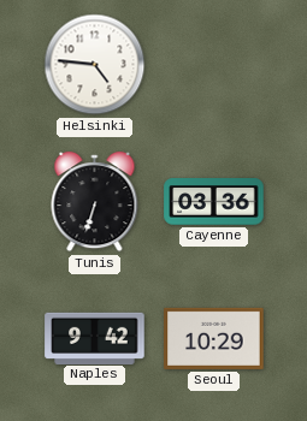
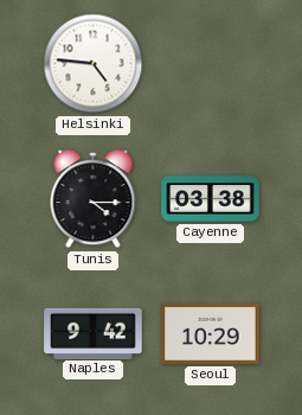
Tunis: 6:33 -> 4:15 (94, 199)
Cayenne: 03:36 -> 03:38 (211, 199)
